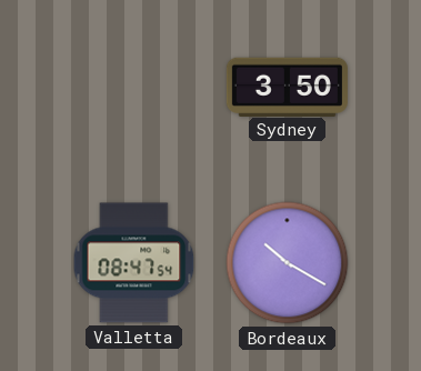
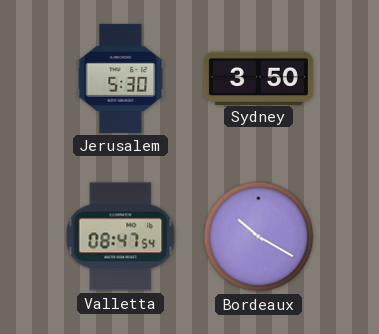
Jerusalem: none -> 5:30 (121, 78)
